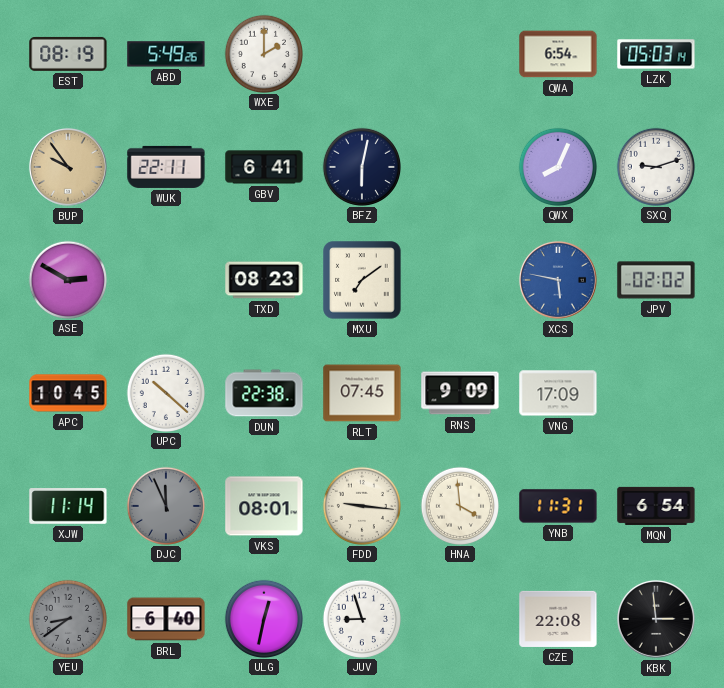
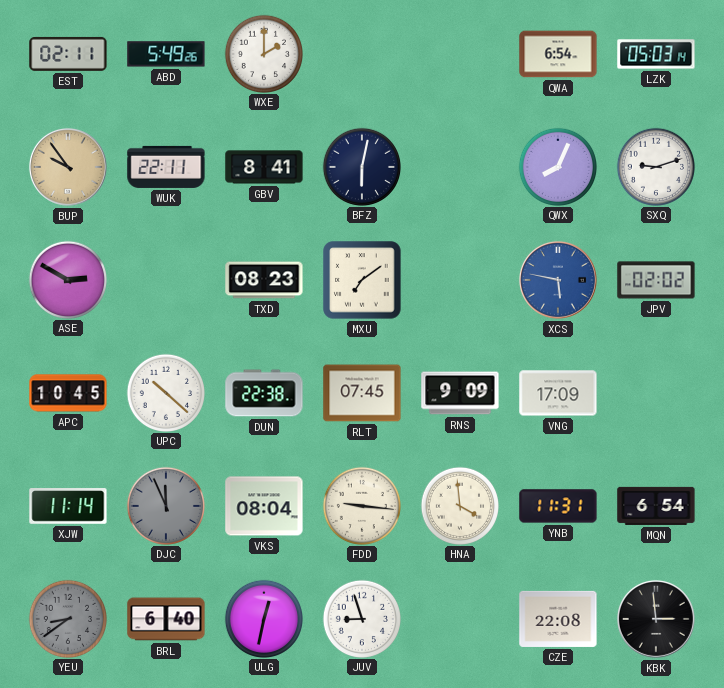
EST: 08:19 -> 02:11 (68, 54)
GBV: 6:41 -> 8:41 (264, 167)
VKS: 08:01 -> 08:04 (264, 506)
